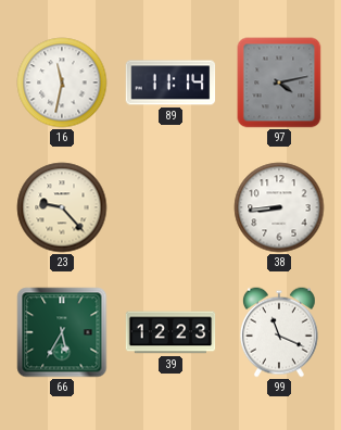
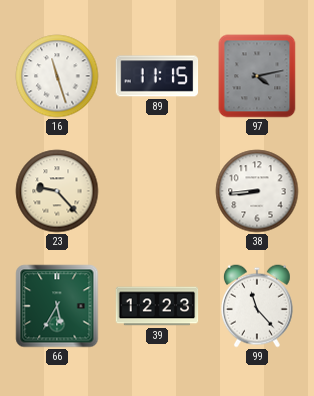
16: 11:32 -> 11:27 (57, 76)
89: 11:14 -> 11:15 (157, 76)
99: 11:19 -> 11:23 (257, 306)
